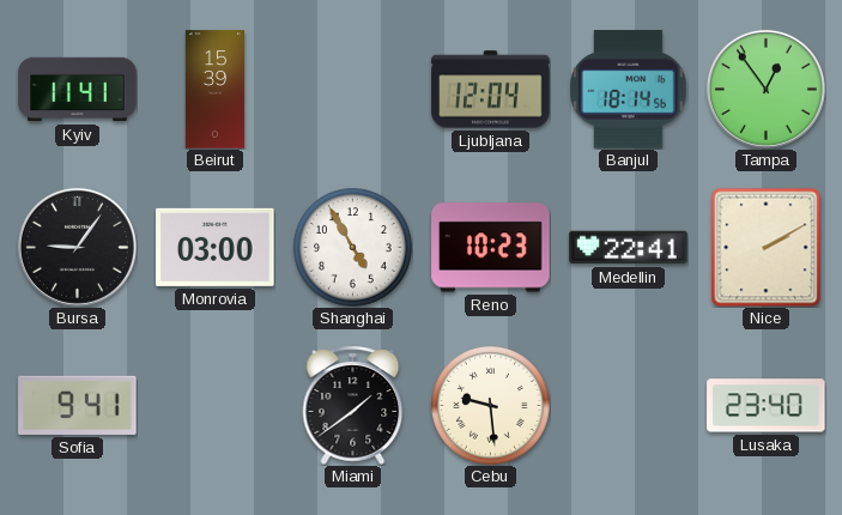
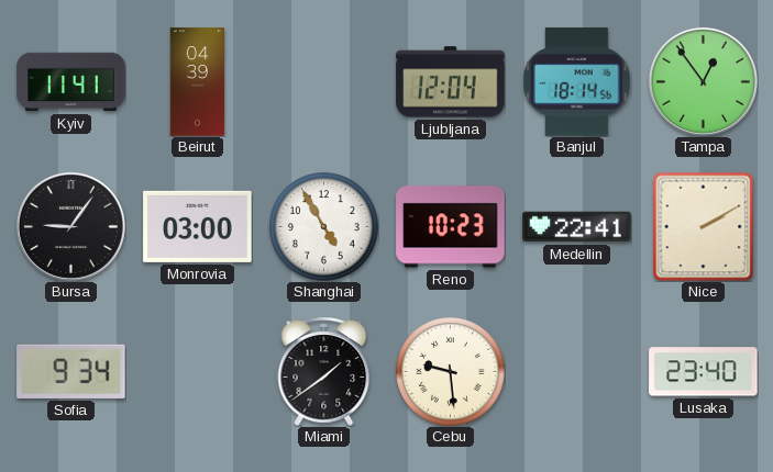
Beirut: 15:39 -> 04:39 (198, 82)
Sofia: 9:41 -> 9:34 (71, 371)
